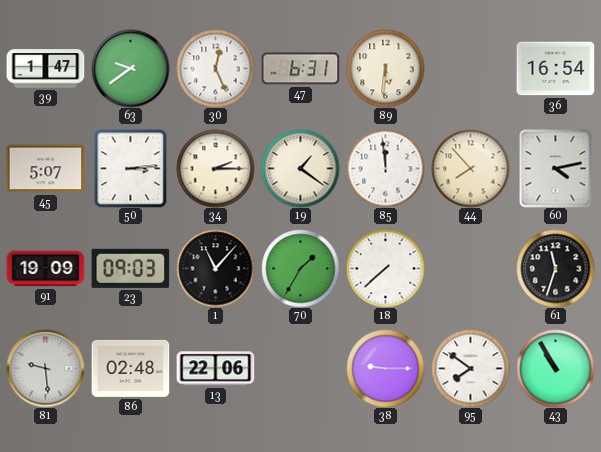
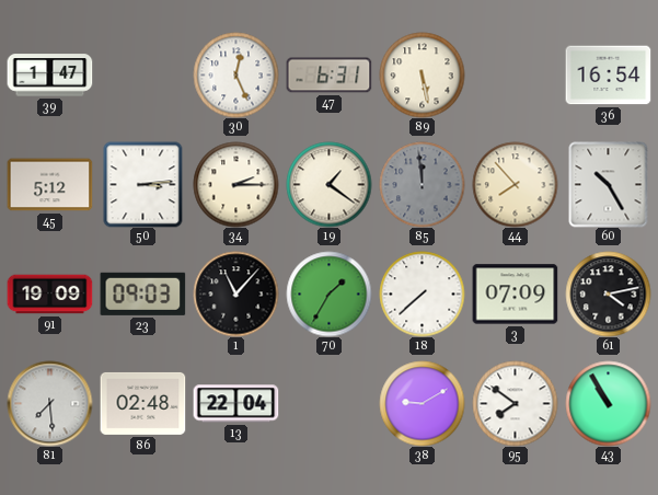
63: 9:39 -> none (130, 68)
89: 5:31 -> 5:28 (422, 74)
45: 5:07 -> 5:12 (49, 185)
85 dial: white -> grey (422, 184)
60: 4:13 -> 10:25 (609, 184)
3: none -> 07:09 (515, 295)
61: 11:33 -> 4:13 (608, 293)
81: 9:29 -> 7:29 (49, 403)
13: 22:06 -> 22:04 (235, 404)
38: 9:15 -> 9:10 (422, 403)
